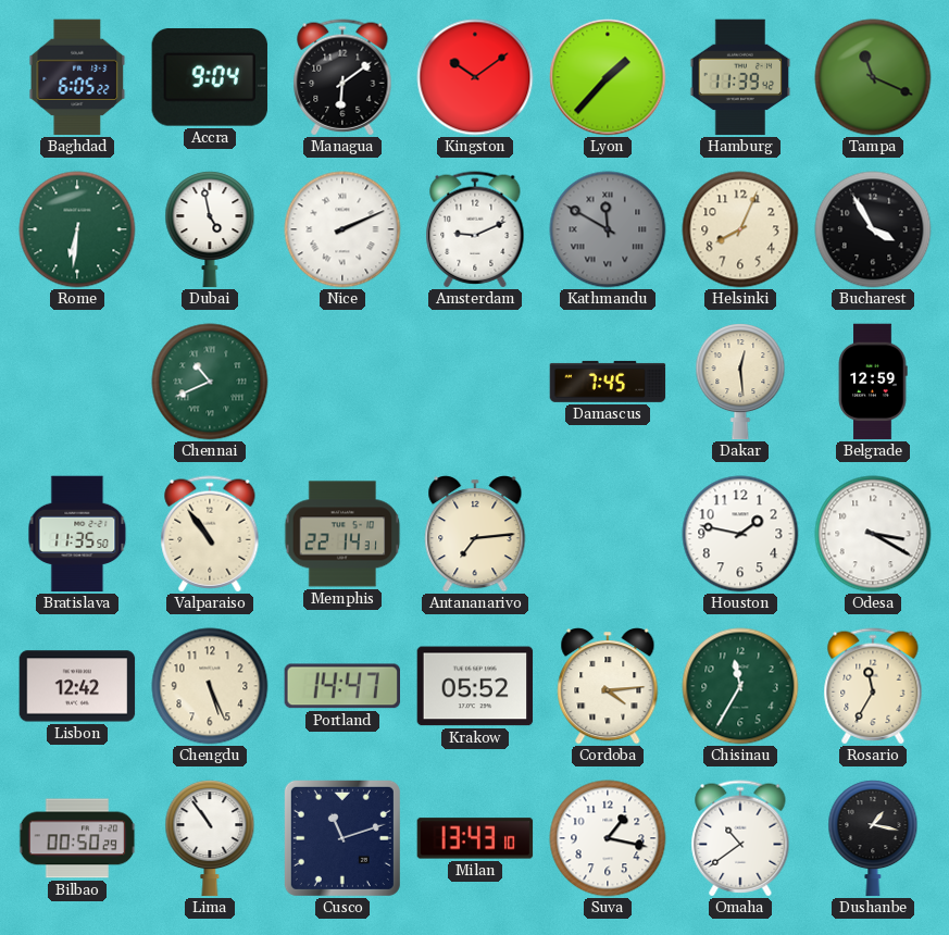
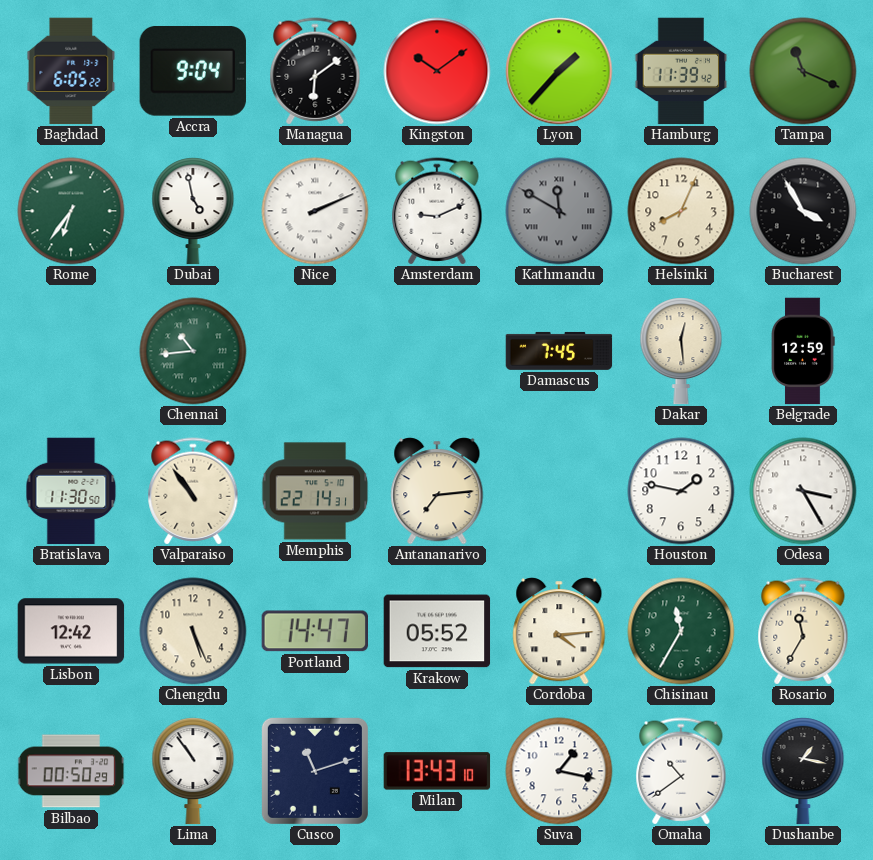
Rome: 6:31 -> 6:36 (71, 211)
Chennai: 10:41 -> 10:44 (193, 351)
Bratislava: 11:35 -> 11:30 (71, 491)
Odesa: 3:20 -> 3:25 (803, 491)
